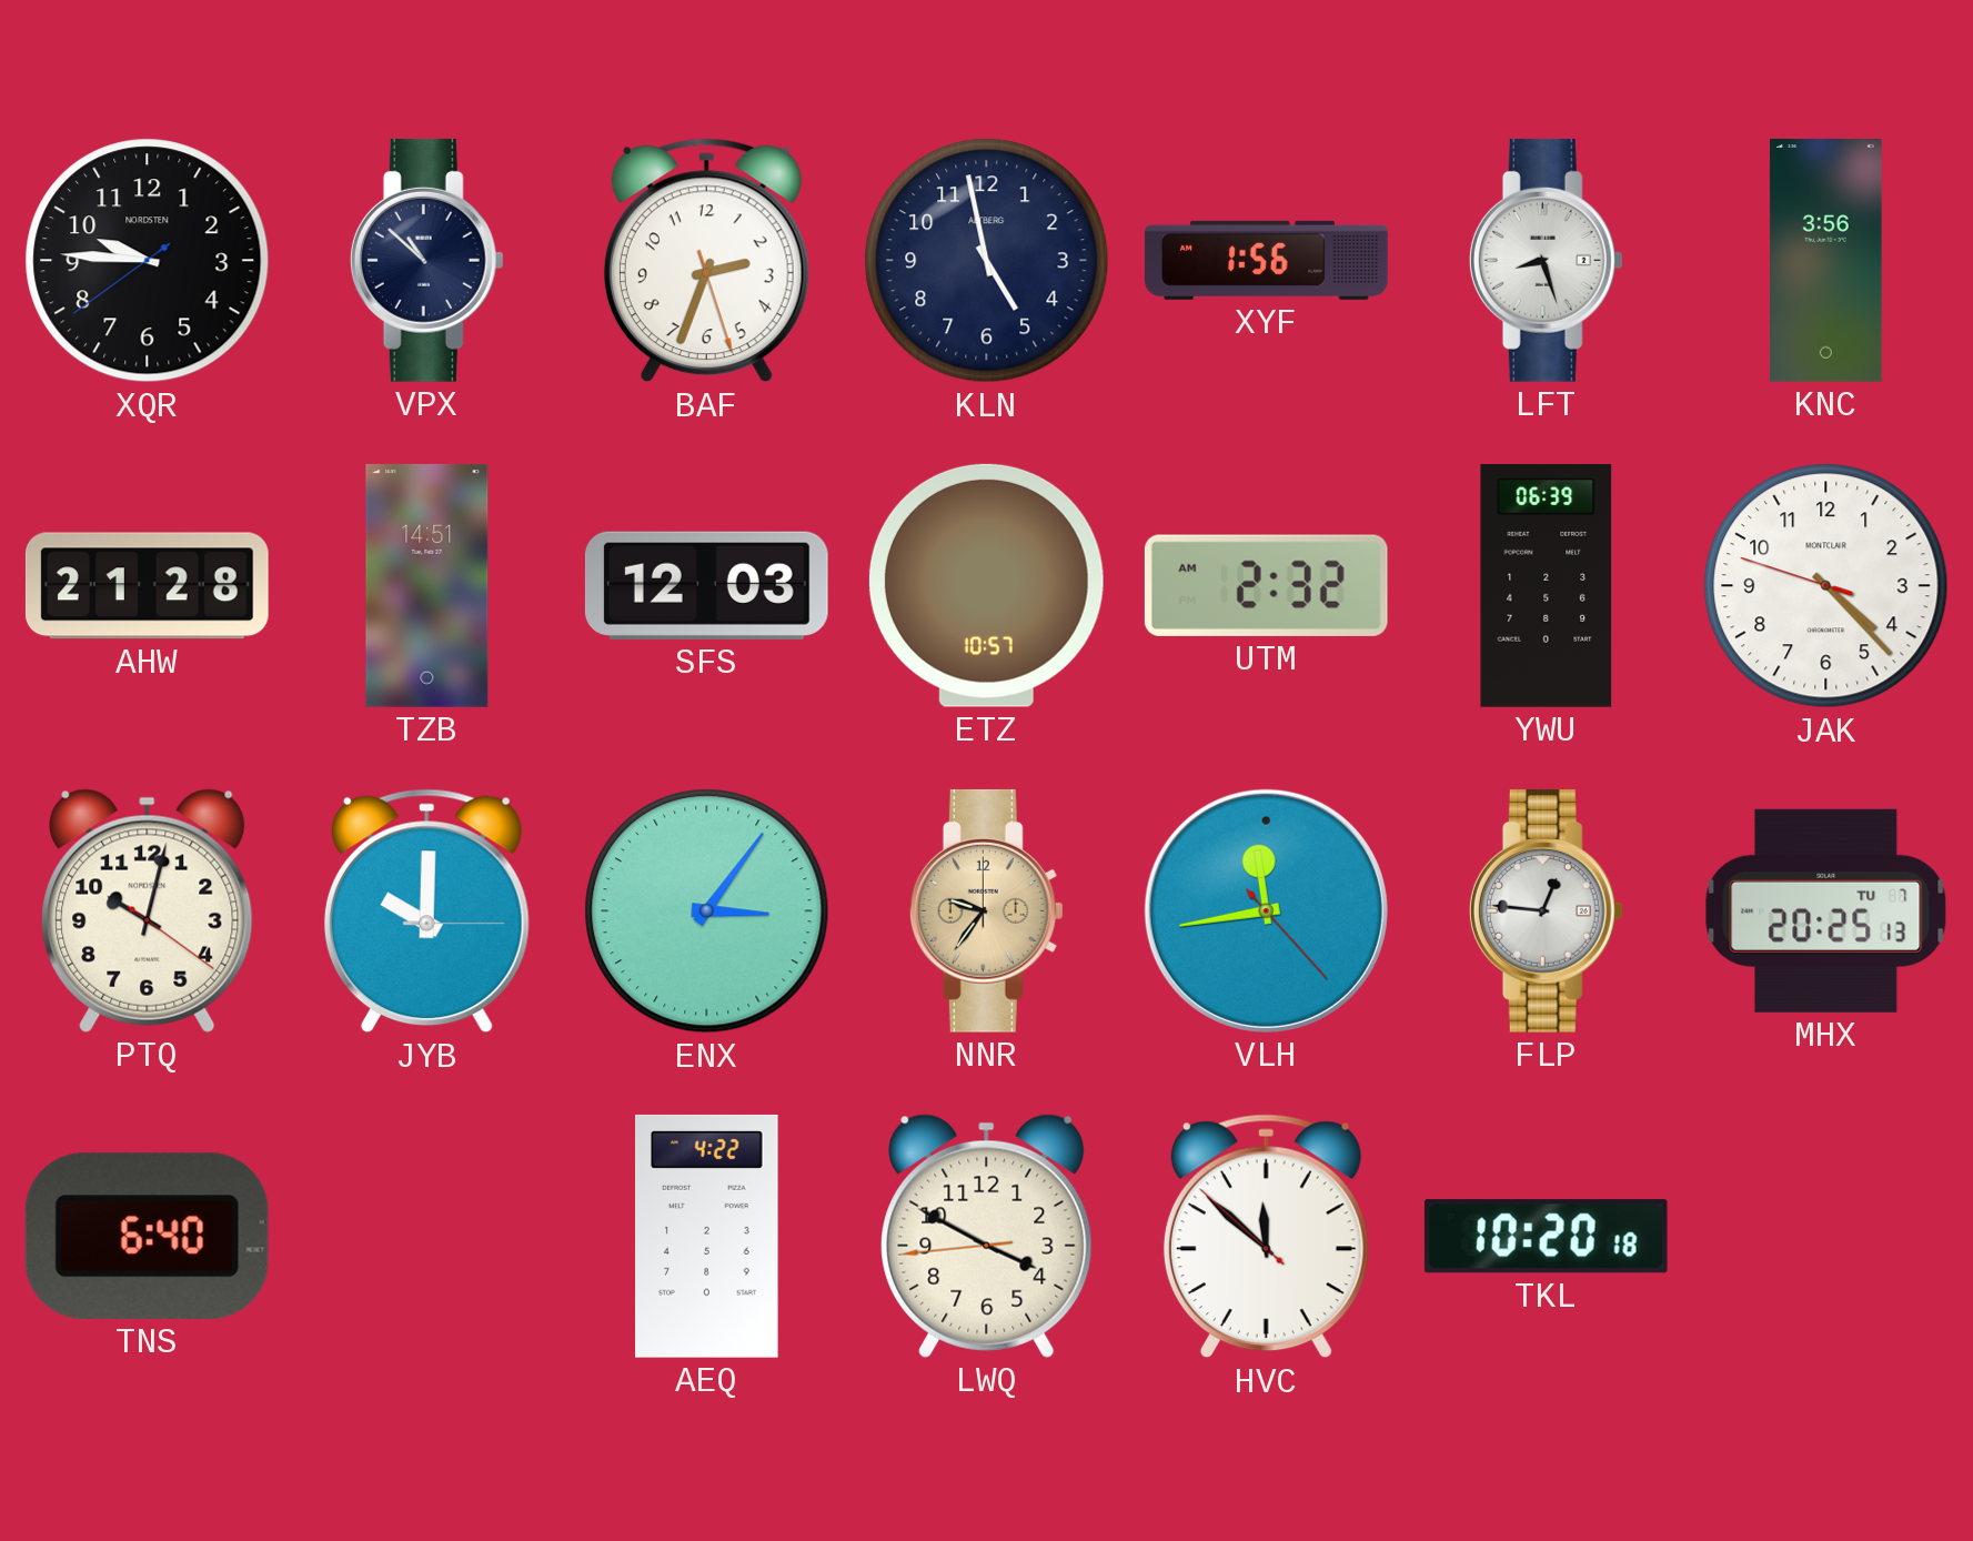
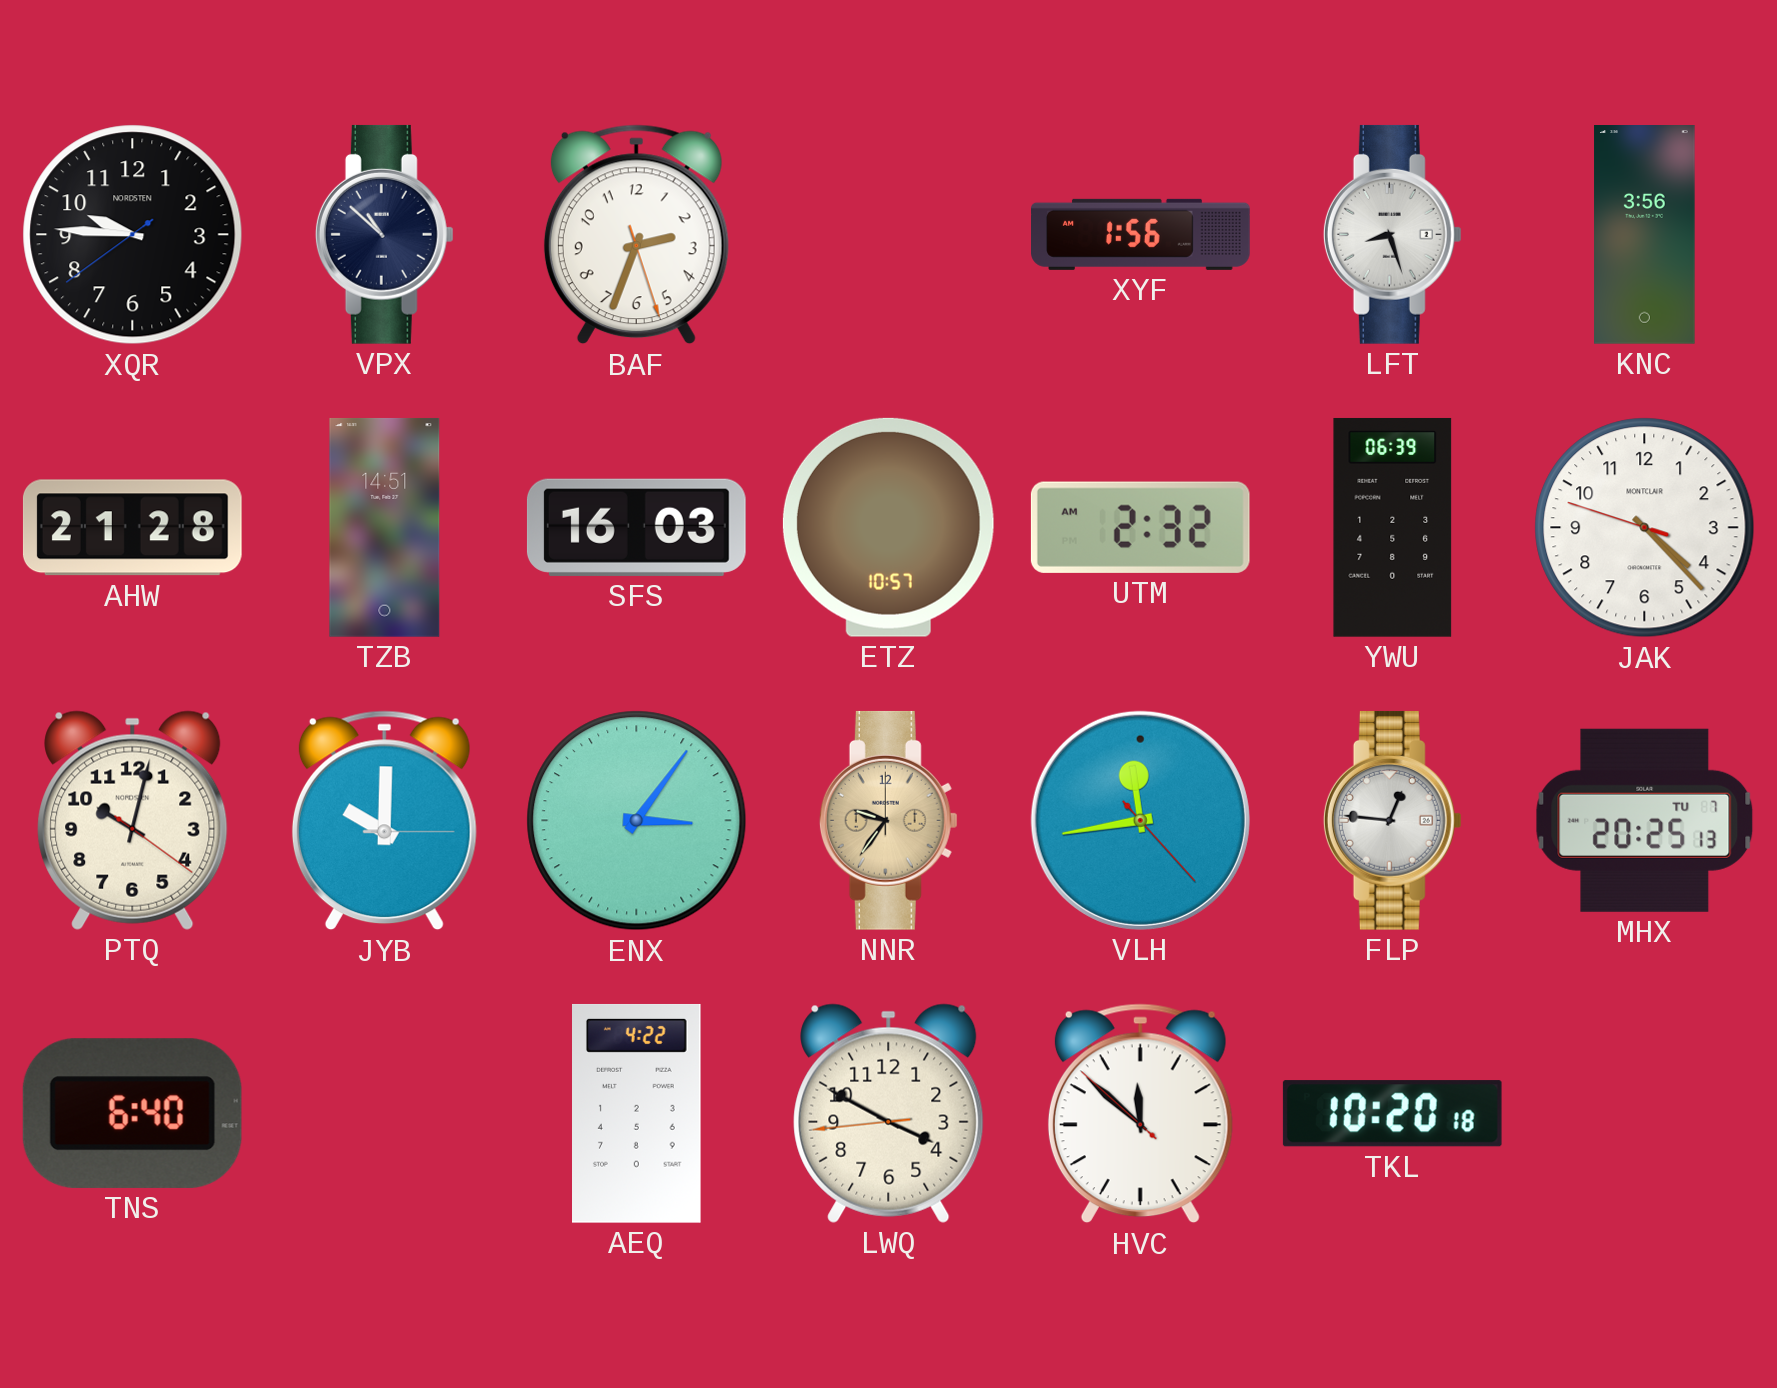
KLN: 4:58 -> none (987, 261)
SFS: 12:03 -> 16:03 (636, 527)
